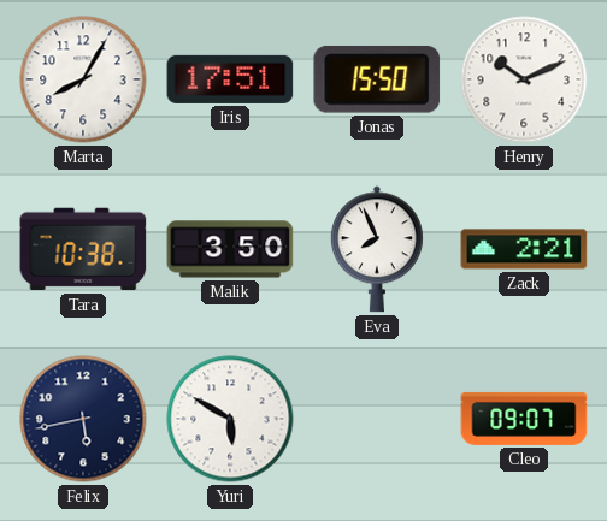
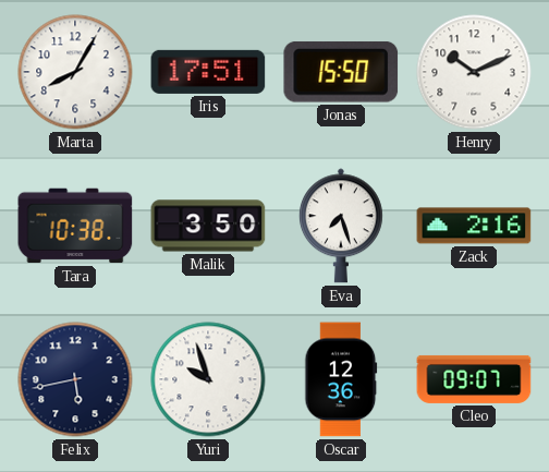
Eva: 7:56 -> 7:27 (341, 226)
Zack: 2:21 -> 2:16 (474, 226)
Yuri: 5:50 -> 9:57 (208, 379)
Oscar: none -> 12:36 (341, 379)
